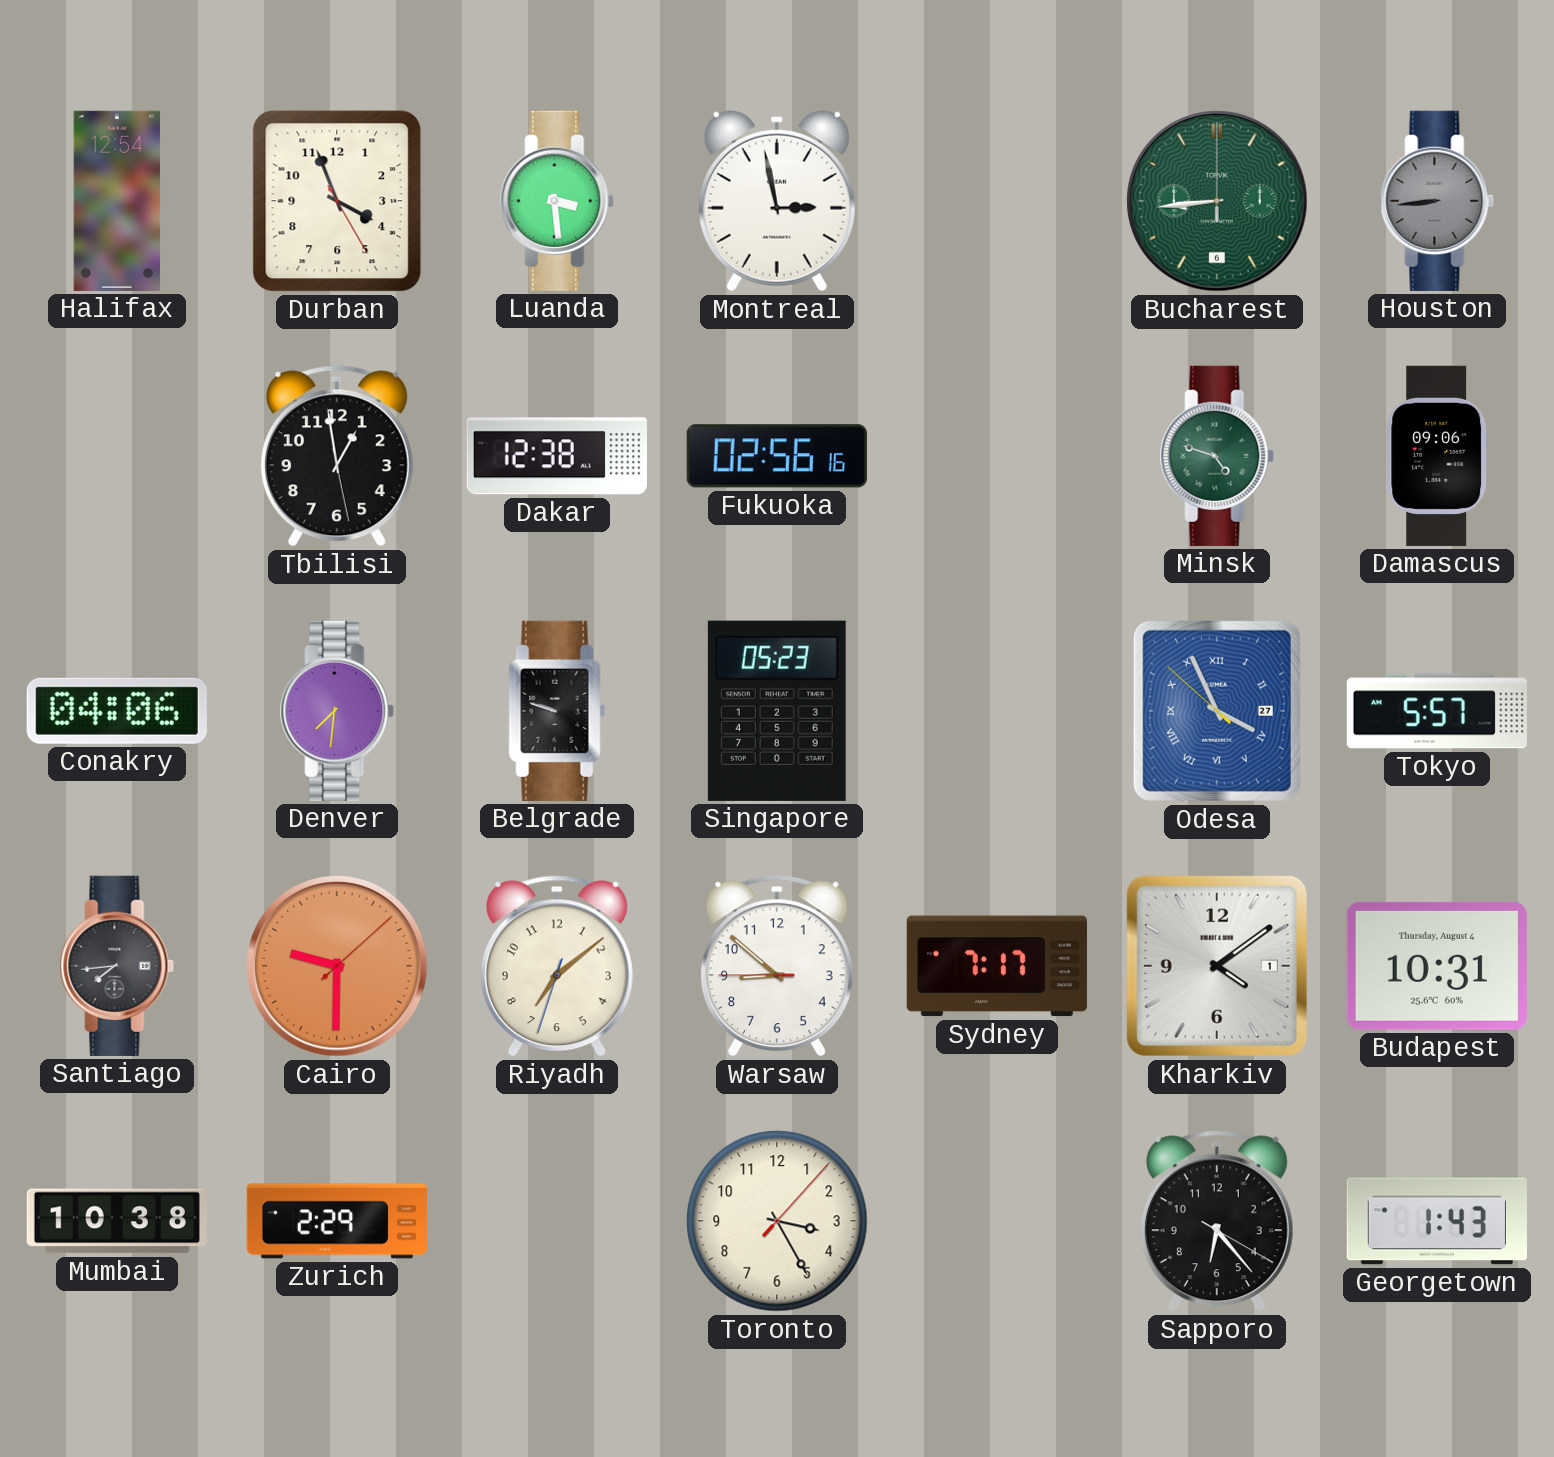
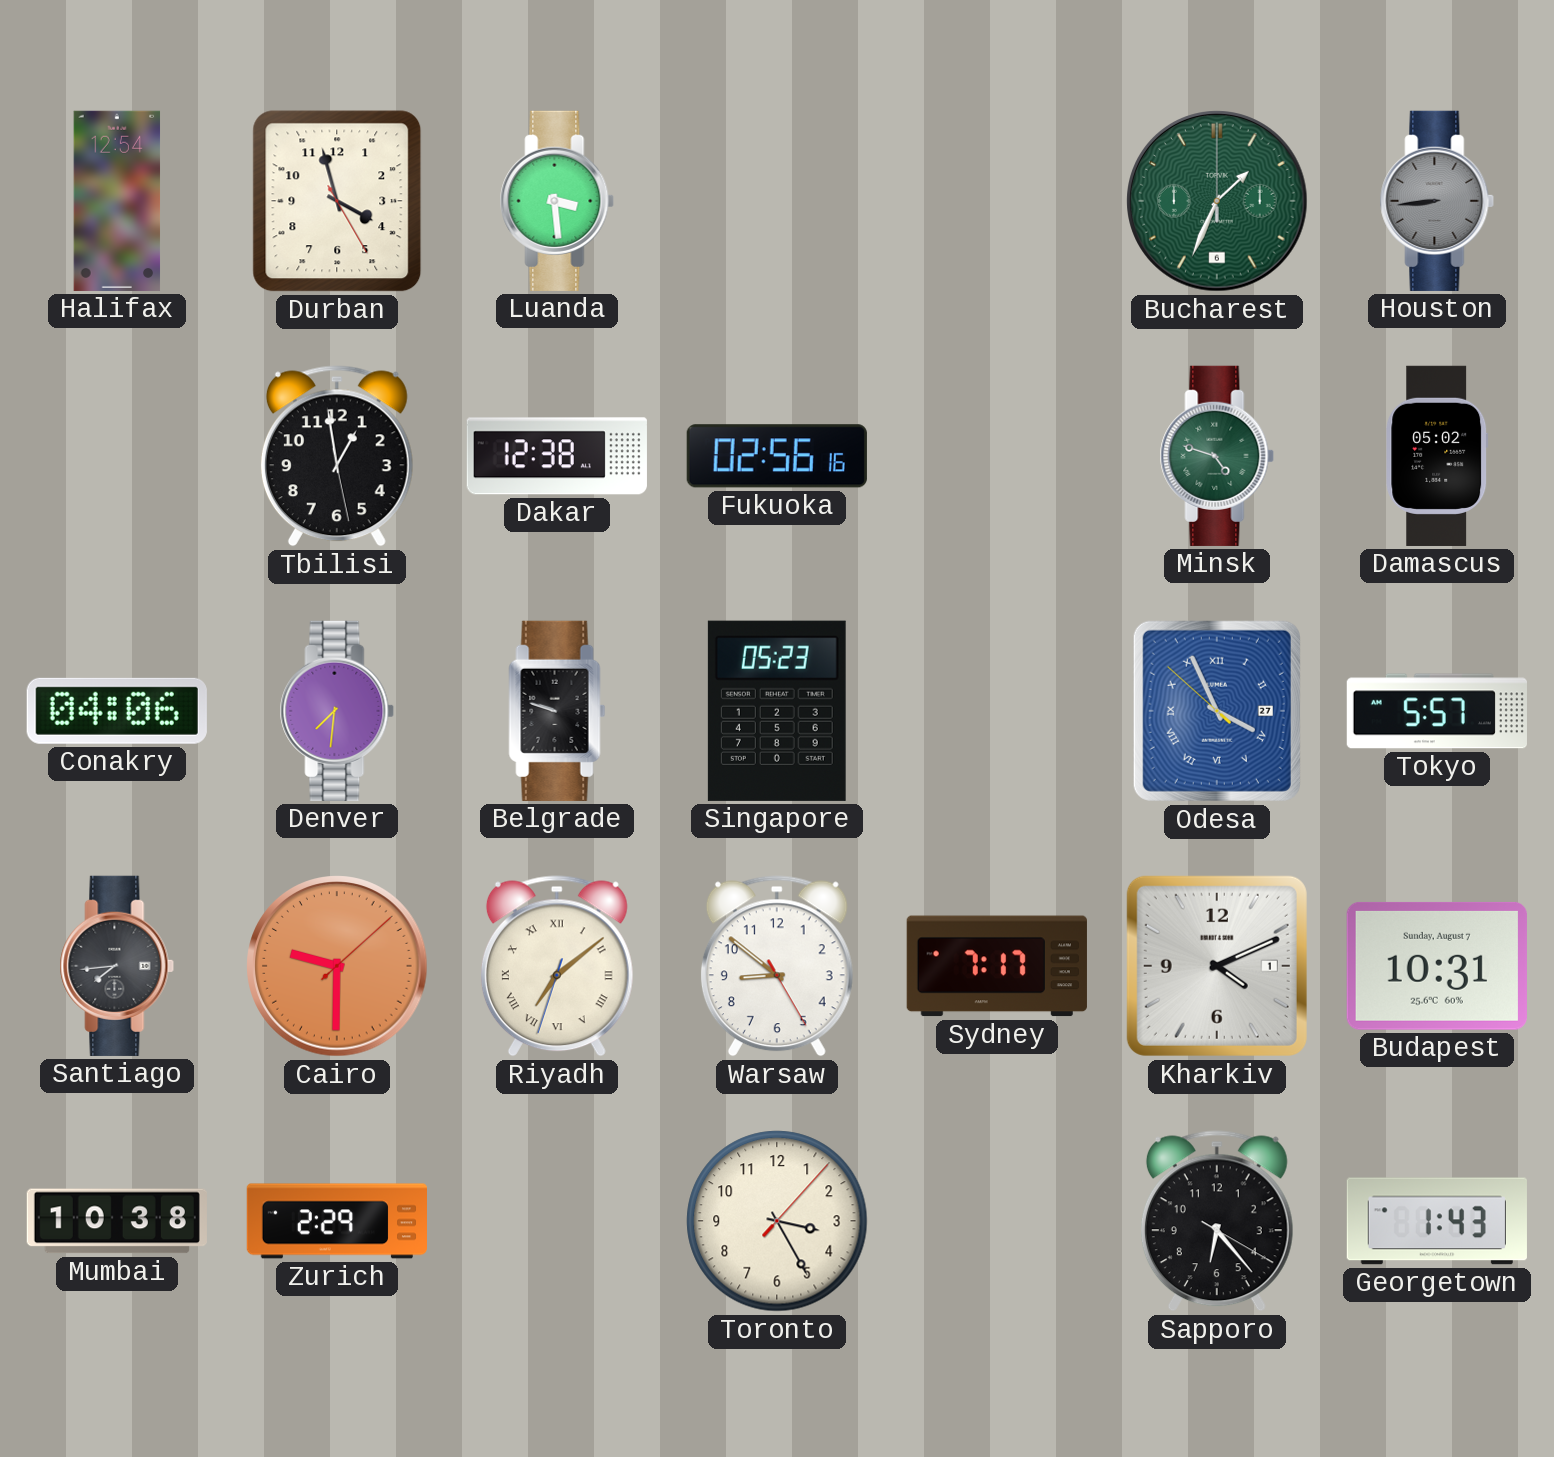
Durban: 3:56 -> 3:57 (337, 201)
Montreal: 2:58 -> none (777, 201)
Bucharest: 8:44 -> 1:34 (1217, 201)
Damascus: 09:06 -> 05:02 (1437, 456)
Riyadh numerals: Arabic -> Roman (557, 966)
Warsaw: 8:51:45 -> 8:51:25 (777, 966)
Kharkiv: 4:09 -> 4:11 (1217, 966)
Budapest date: Thursday, August 4 -> Sunday, August 7 (1437, 966)
